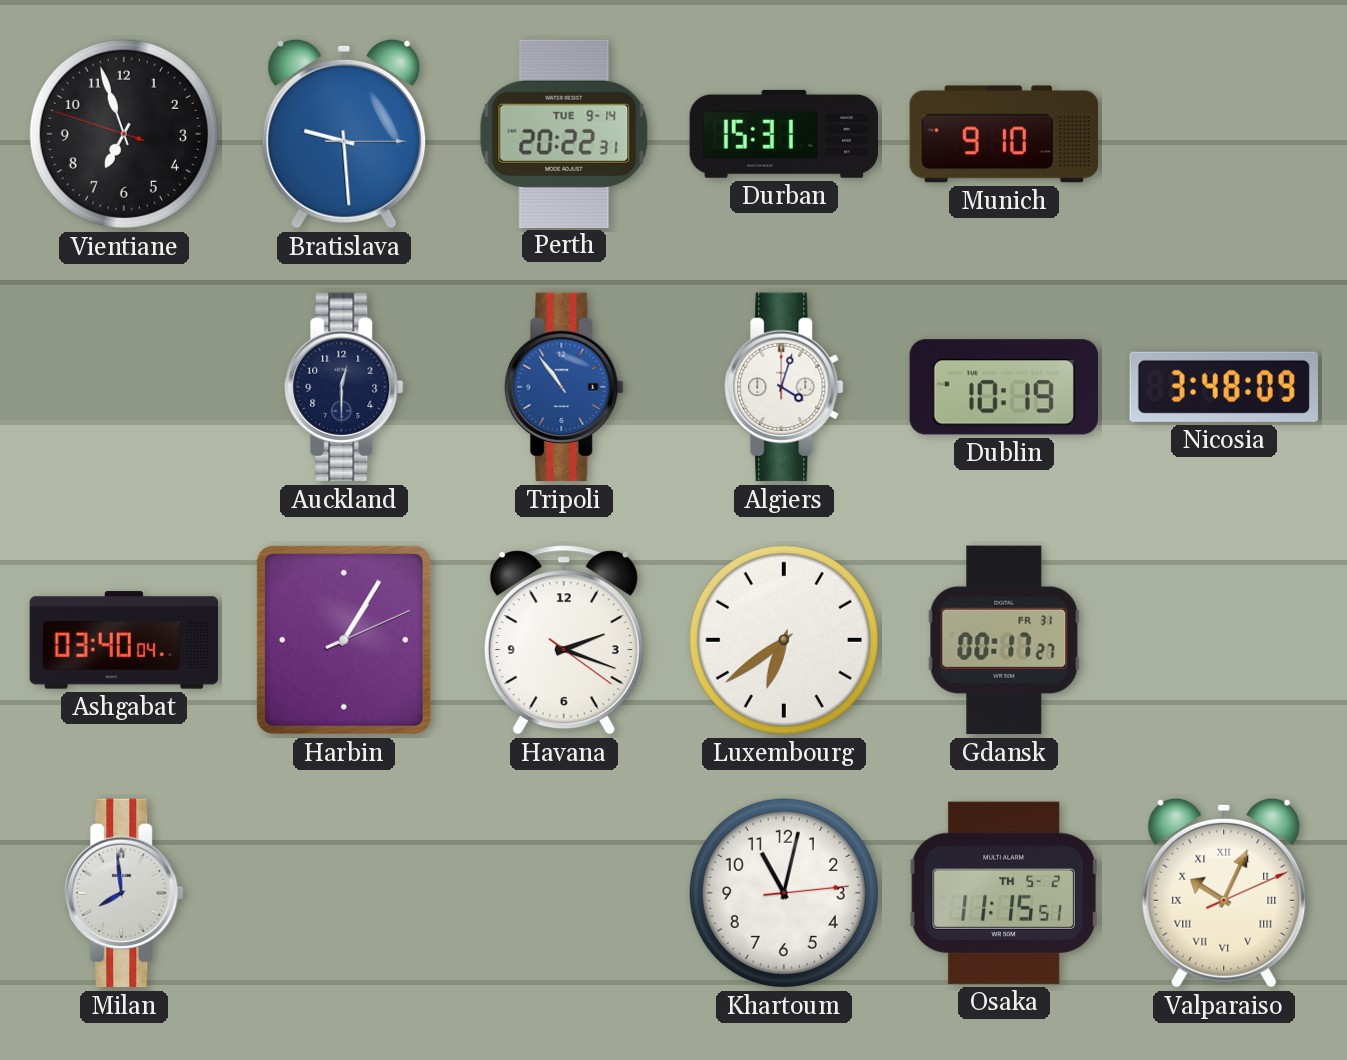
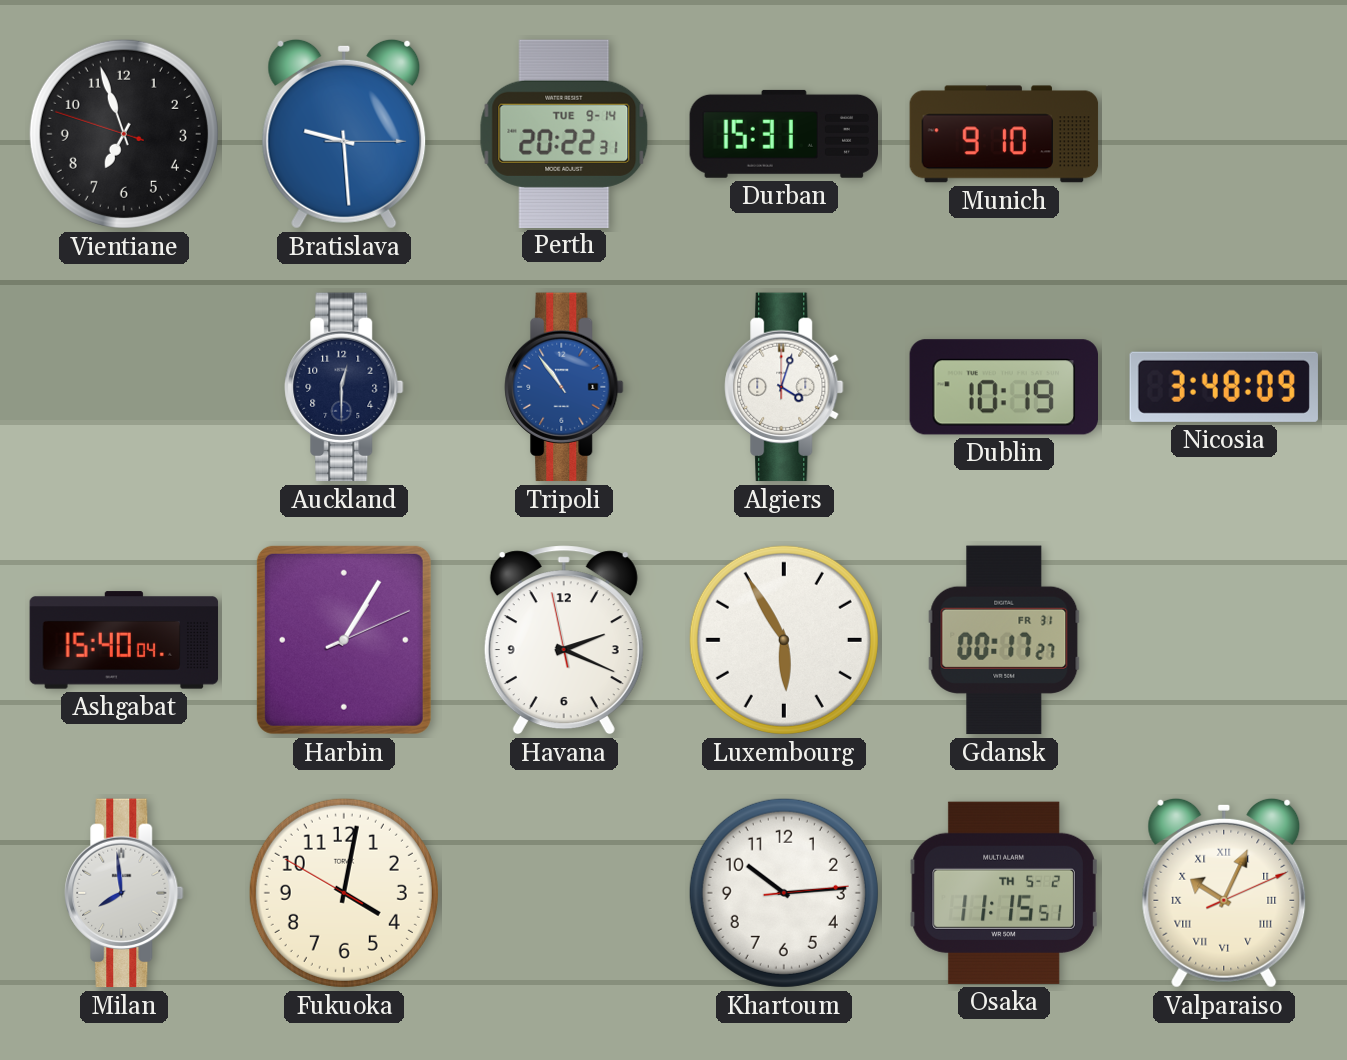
Ashgabat: 03:40 -> 15:40 (124, 640)
Havana: 2:18:21 -> 2:18:58 (564, 640)
Luxembourg: 6:39 -> 5:55 (784, 640)
Fukuoka: none -> 4:01 (344, 893)
Khartoum: 11:02 -> 10:14 (784, 893)
